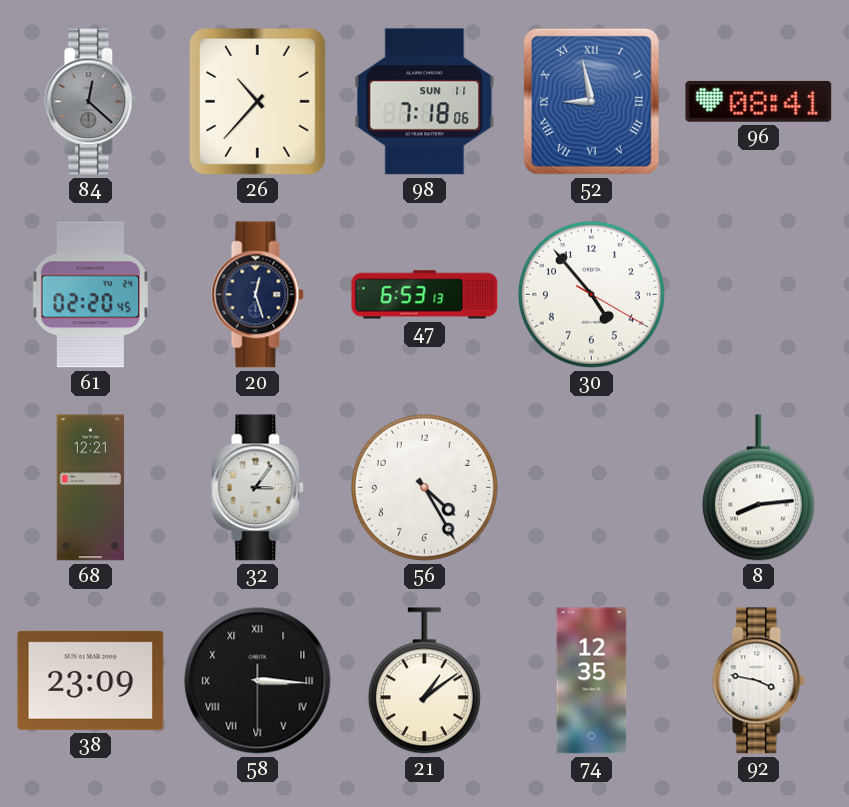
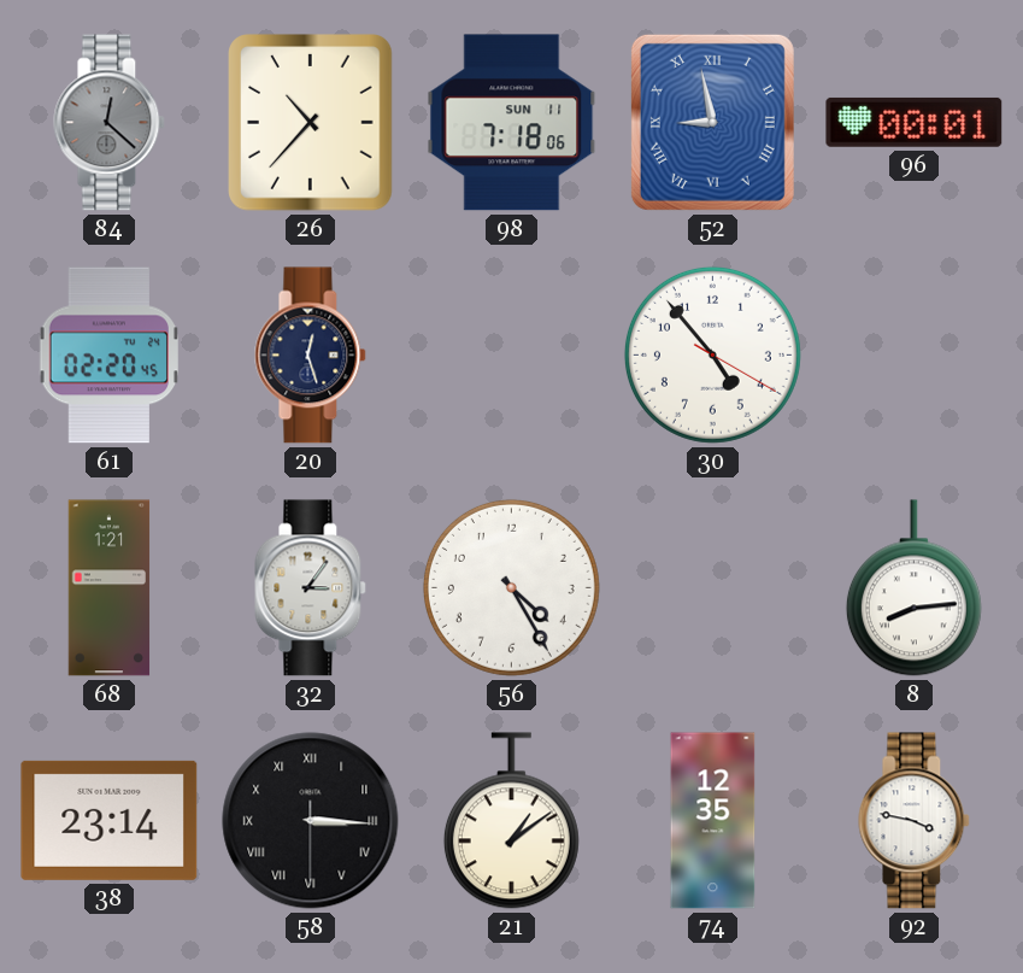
96: 08:41 -> 00:01 (915, 122)
47: 6:53 -> none (425, 295)
68: 12:21 -> 1:21 (110, 588)
38: 23:09 -> 23:14 (110, 820)
